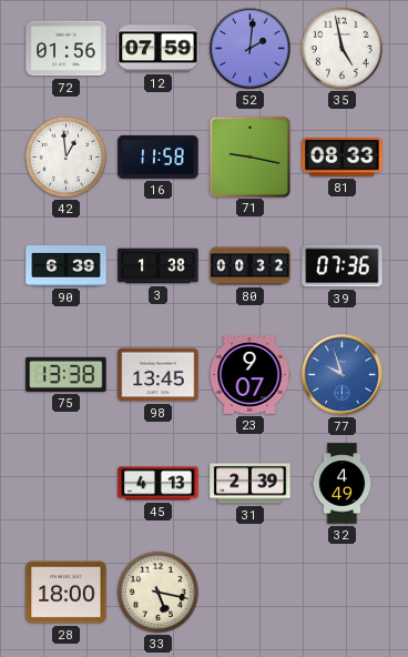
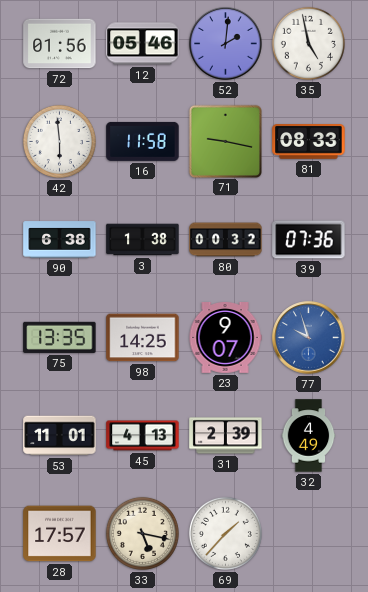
12: 07:59 -> 05:46 (143, 44)
42: 12:59 -> 5:59 (59, 141)
90: 6:39 -> 6:38 (60, 240)
75: 13:38 -> 13:35 (60, 337)
98: 13:45 -> 14:25 (143, 338)
53: none -> 11:01 (60, 436)
28: 18:00 -> 17:57 (60, 534)
69: none -> 1:37 (225, 533)
